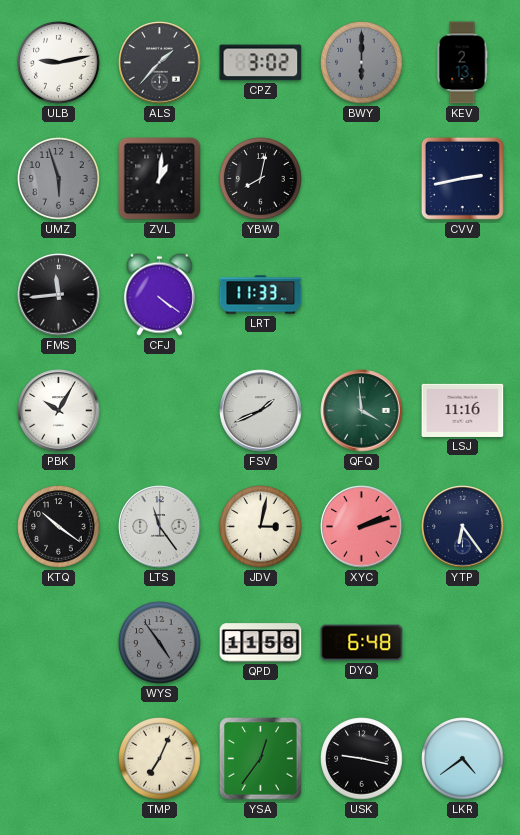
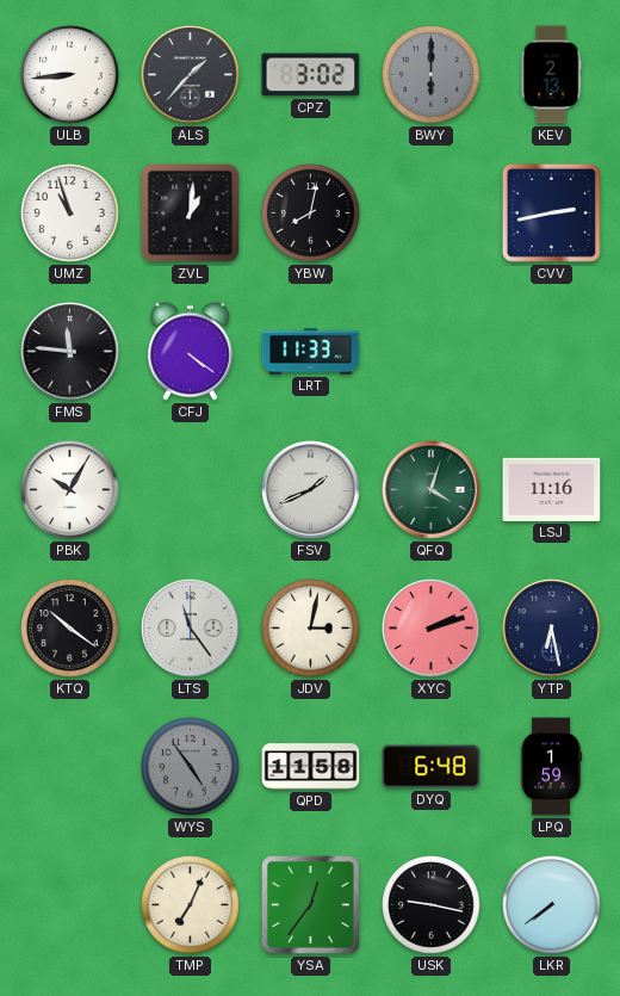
ULB: 9:13 -> 8:44 (70, 75)
UMZ: 5:57 -> 10:57 (70, 214)
UMZ dial: grey -> white (70, 214)
FMS: 11:44 -> 11:46 (70, 352)
QFQ: 3:59 -> 4:03 (432, 490)
YTP: 6:24 -> 6:28 (552, 629)
LPQ: none -> 1:59 (551, 767)
LKR: 4:39 -> 7:39 (552, 905)
